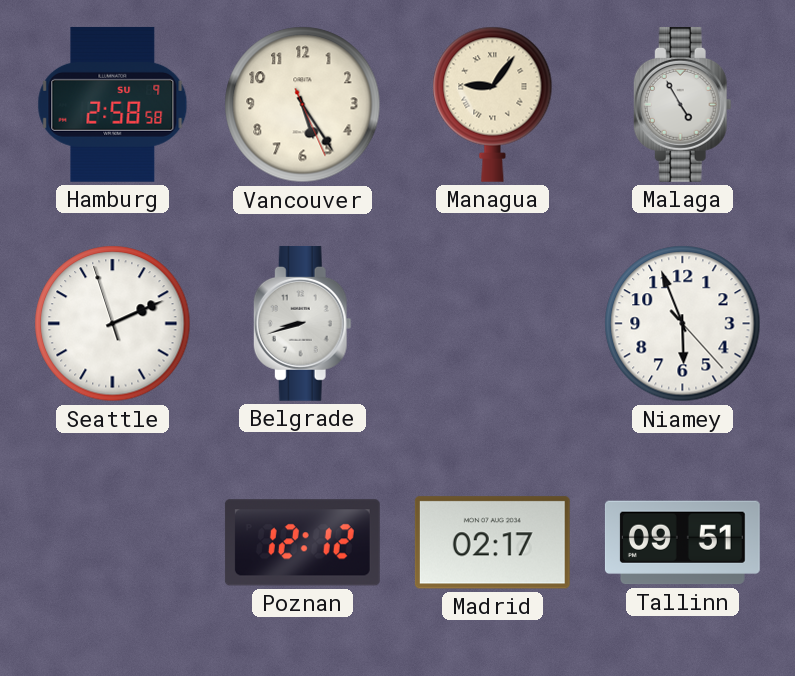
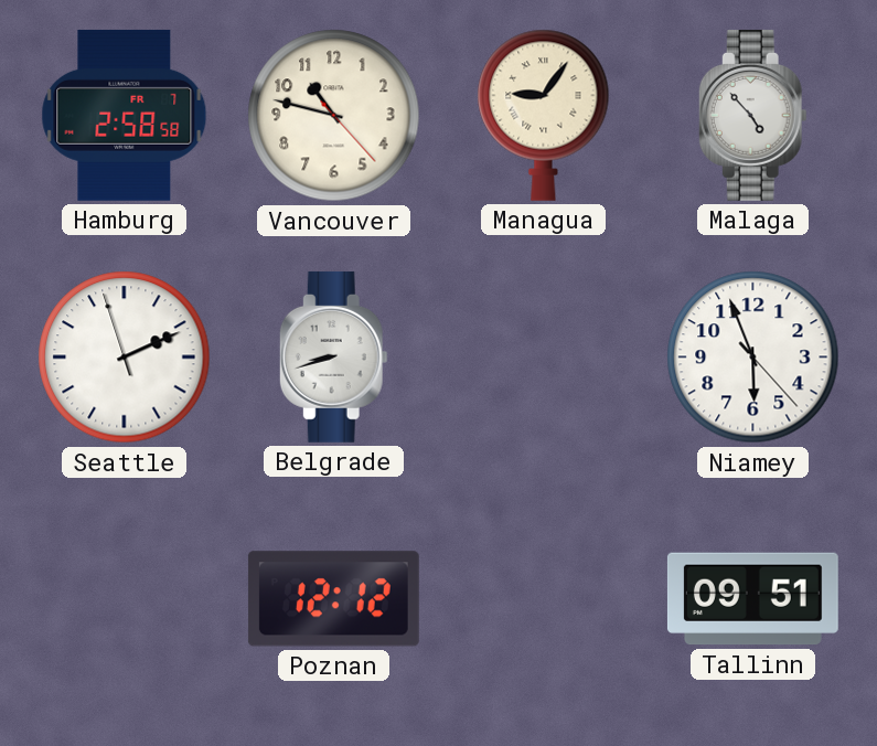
Hamburg date: SU 9 -> FR 7 (125, 115)
Vancouver: 5:24 -> 10:47 (334, 116)
Malaga: 4:55 -> 4:53 (752, 115)
Madrid: 02:17 -> none (492, 543)
